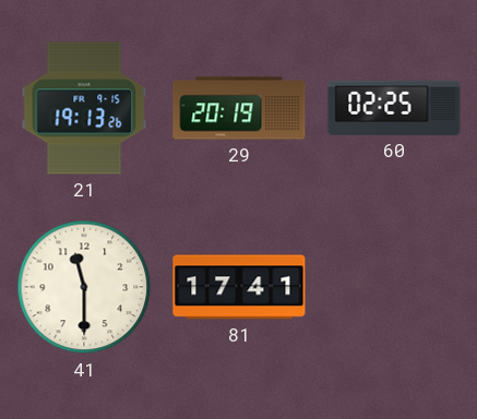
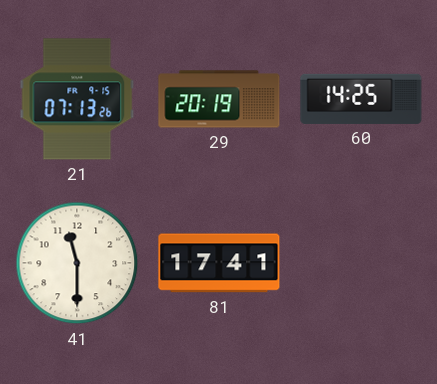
21: 19:13 -> 07:13 (77, 99)
60: 02:25 -> 14:25 (361, 99)
